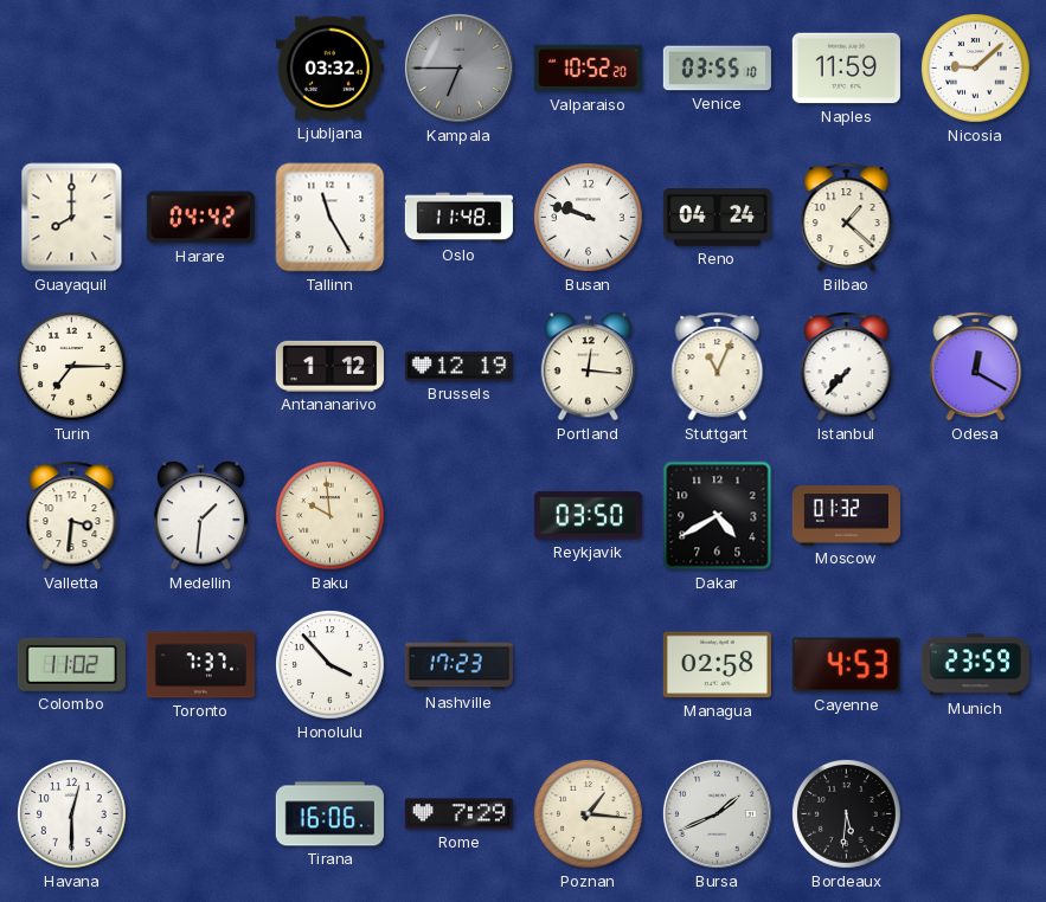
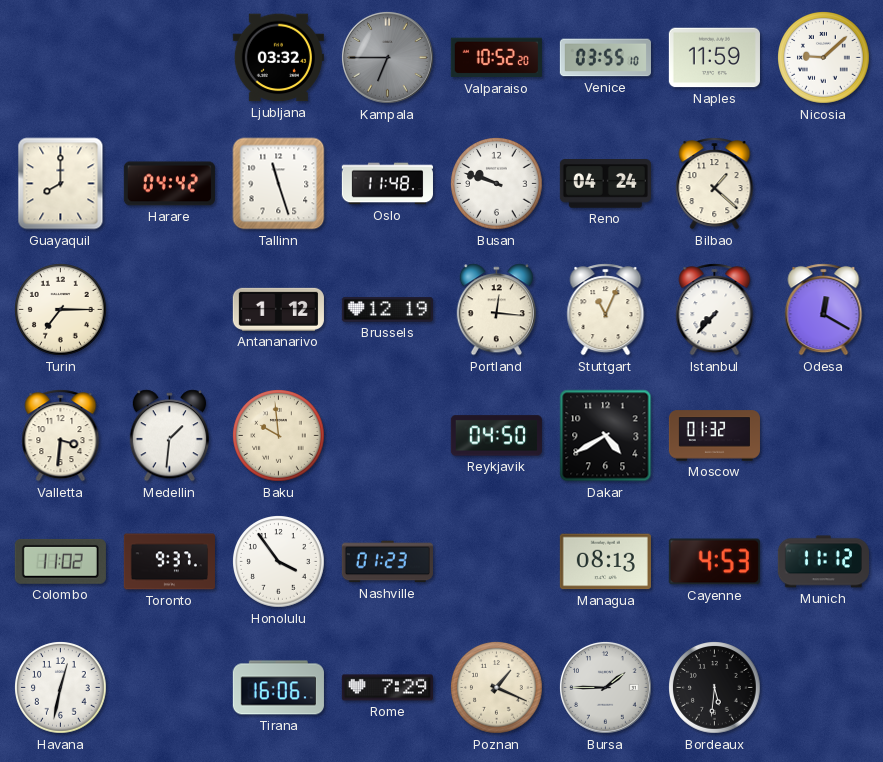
Tallinn: 11:25 -> 11:27 (279, 184)
Reykjavik: 03:50 -> 04:50 (496, 436)
Toronto: 7:37 -> 9:37 (169, 562)
Honolulu: 3:53 -> 3:54 (279, 562)
Nashville: 17:23 -> 01:23 (387, 562)
Managua: 02:58 -> 08:13 (605, 562)
Munich: 23:59 -> 11:12 (823, 562)
Havana: 12:30 -> 12:32 (61, 688)
Poznan: 1:16 -> 1:19 (497, 688)
Bursa: 1:41 -> 1:45 (605, 687)
